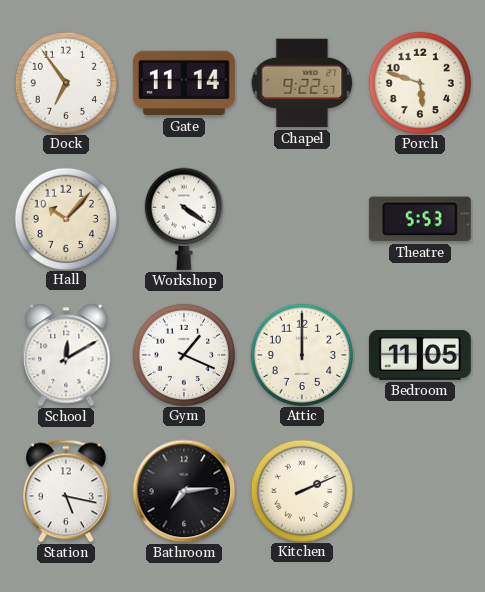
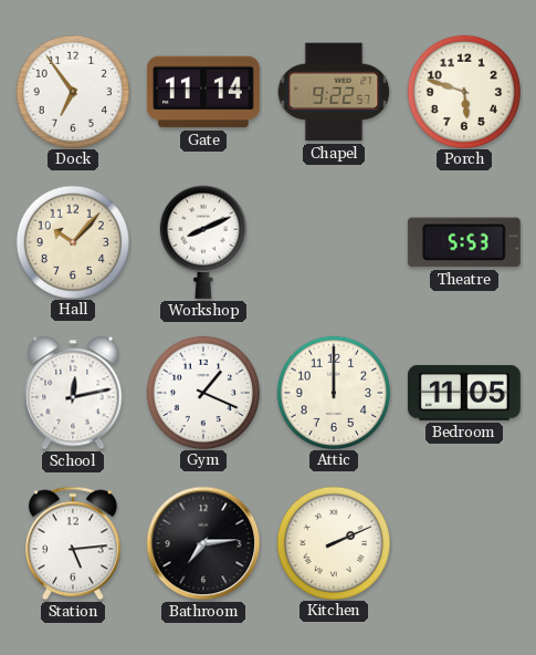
Workshop: 4:21 -> 8:11 (203, 242)
School: 12:10 -> 12:13 (73, 393)
Station: 5:17 -> 5:14 (73, 543)
